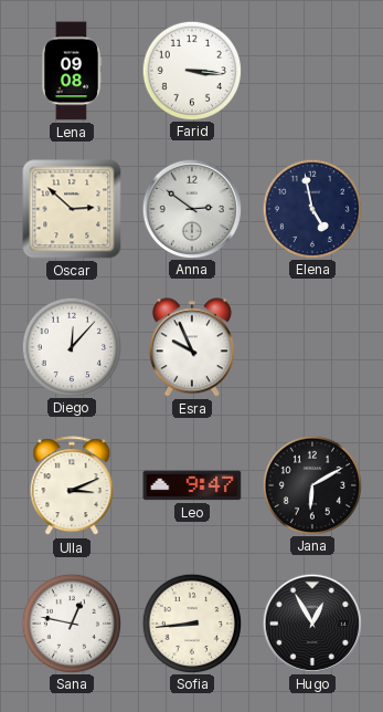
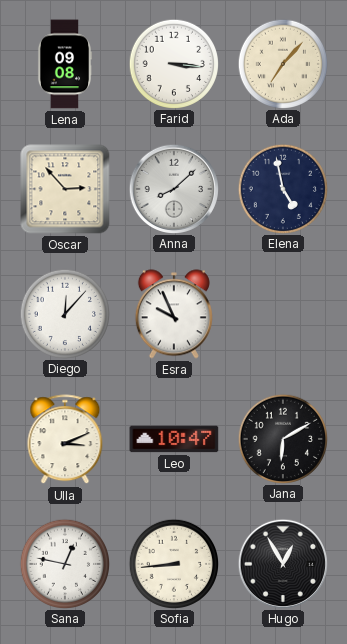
Ada: none -> 7:07 (282, 63)
Oscar: 2:52 -> 2:53 (65, 189)
Anna: 2:51 -> 8:08 (173, 188)
Leo: 9:47 -> 10:47 (174, 439)
